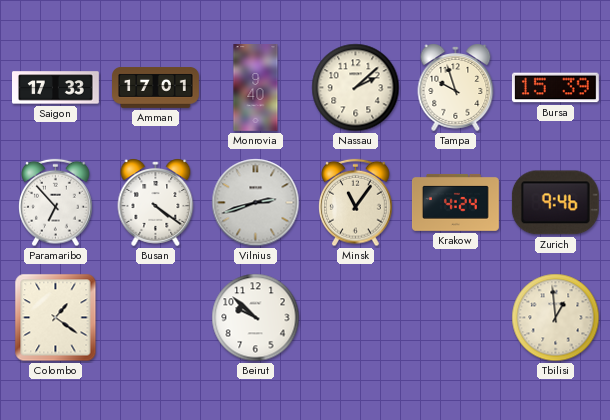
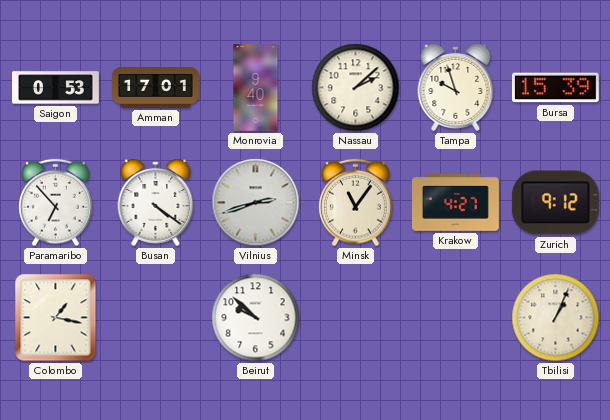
Saigon: 17:33 -> 0:53 (56, 88)
Krakow: 4:24 -> 4:27 (455, 202)
Zurich: 9:46 -> 9:12 (555, 203)
Colombo: 1:21 -> 1:17 (56, 318)
Tbilisi: 12:59 -> 1:04 (556, 318)
